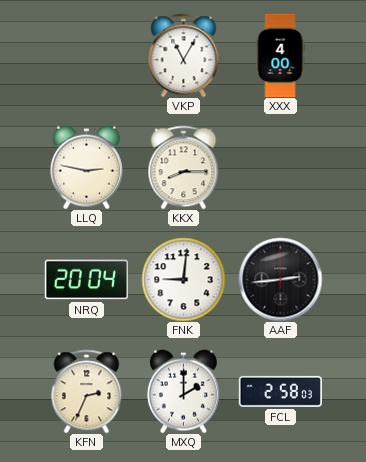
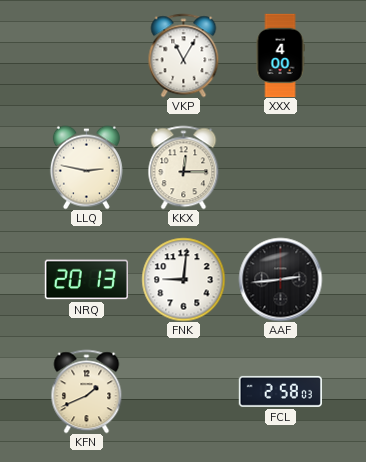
KKX: 8:15 -> 12:15 (184, 167)
NRQ: 20:04 -> 20:13 (86, 280)
KFN: 2:34 -> 1:41 (87, 391)
MXQ: 2:00 -> none (183, 391)
